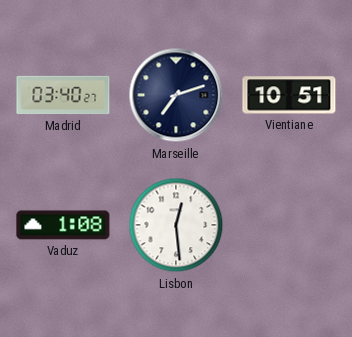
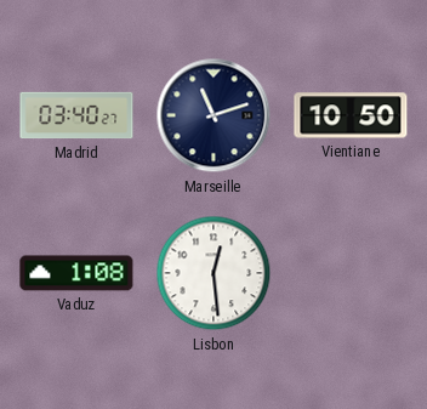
Marseille: 7:12 -> 11:12 (213, 115)
Vientiane: 10:51 -> 10:50 (351, 115)
